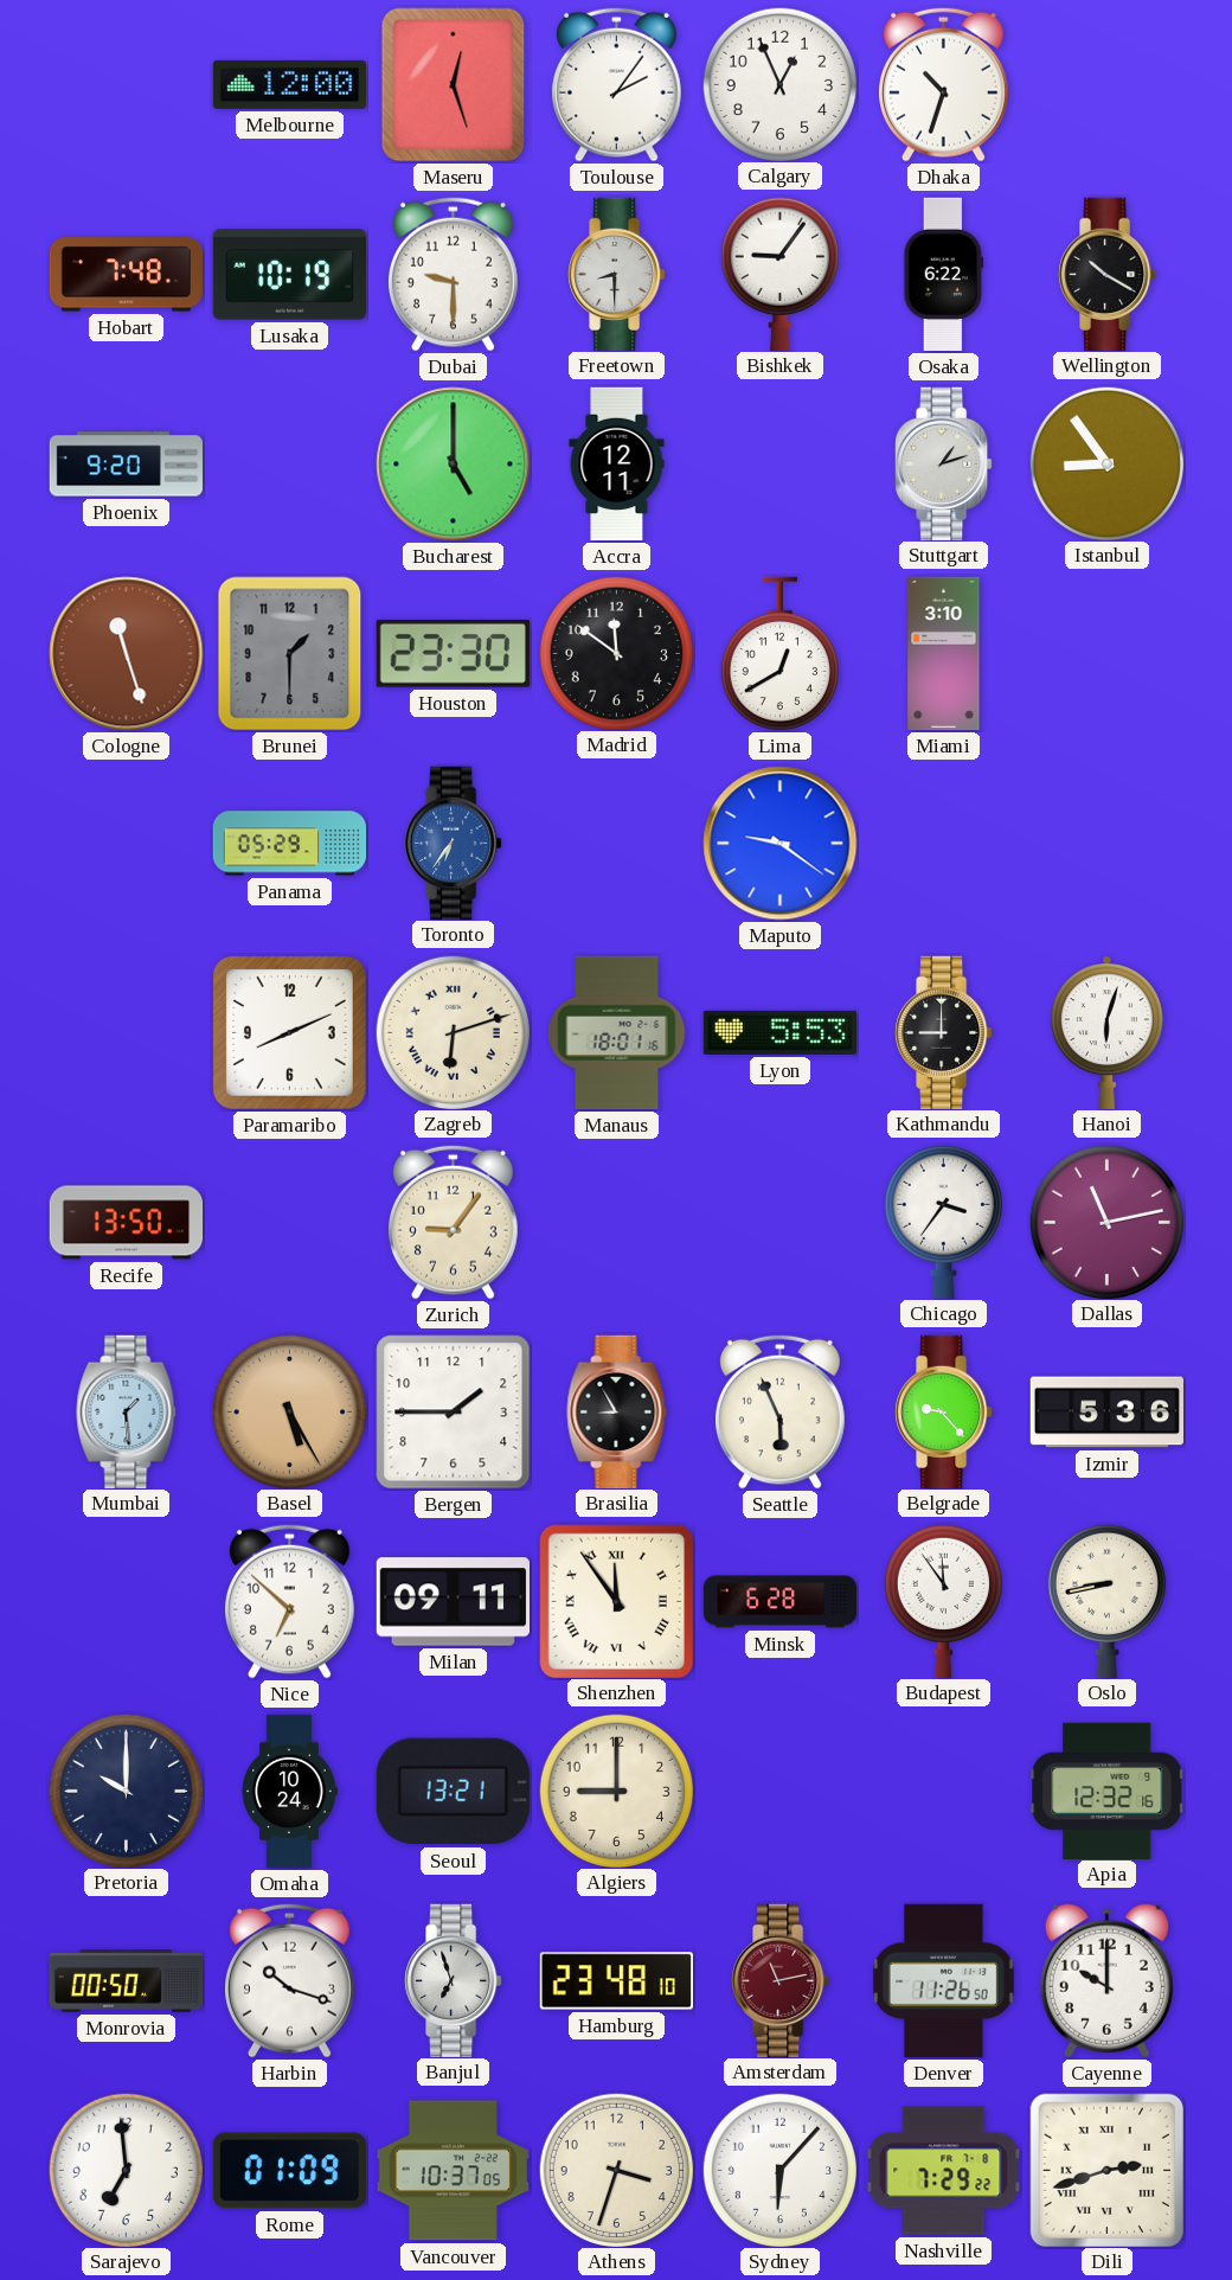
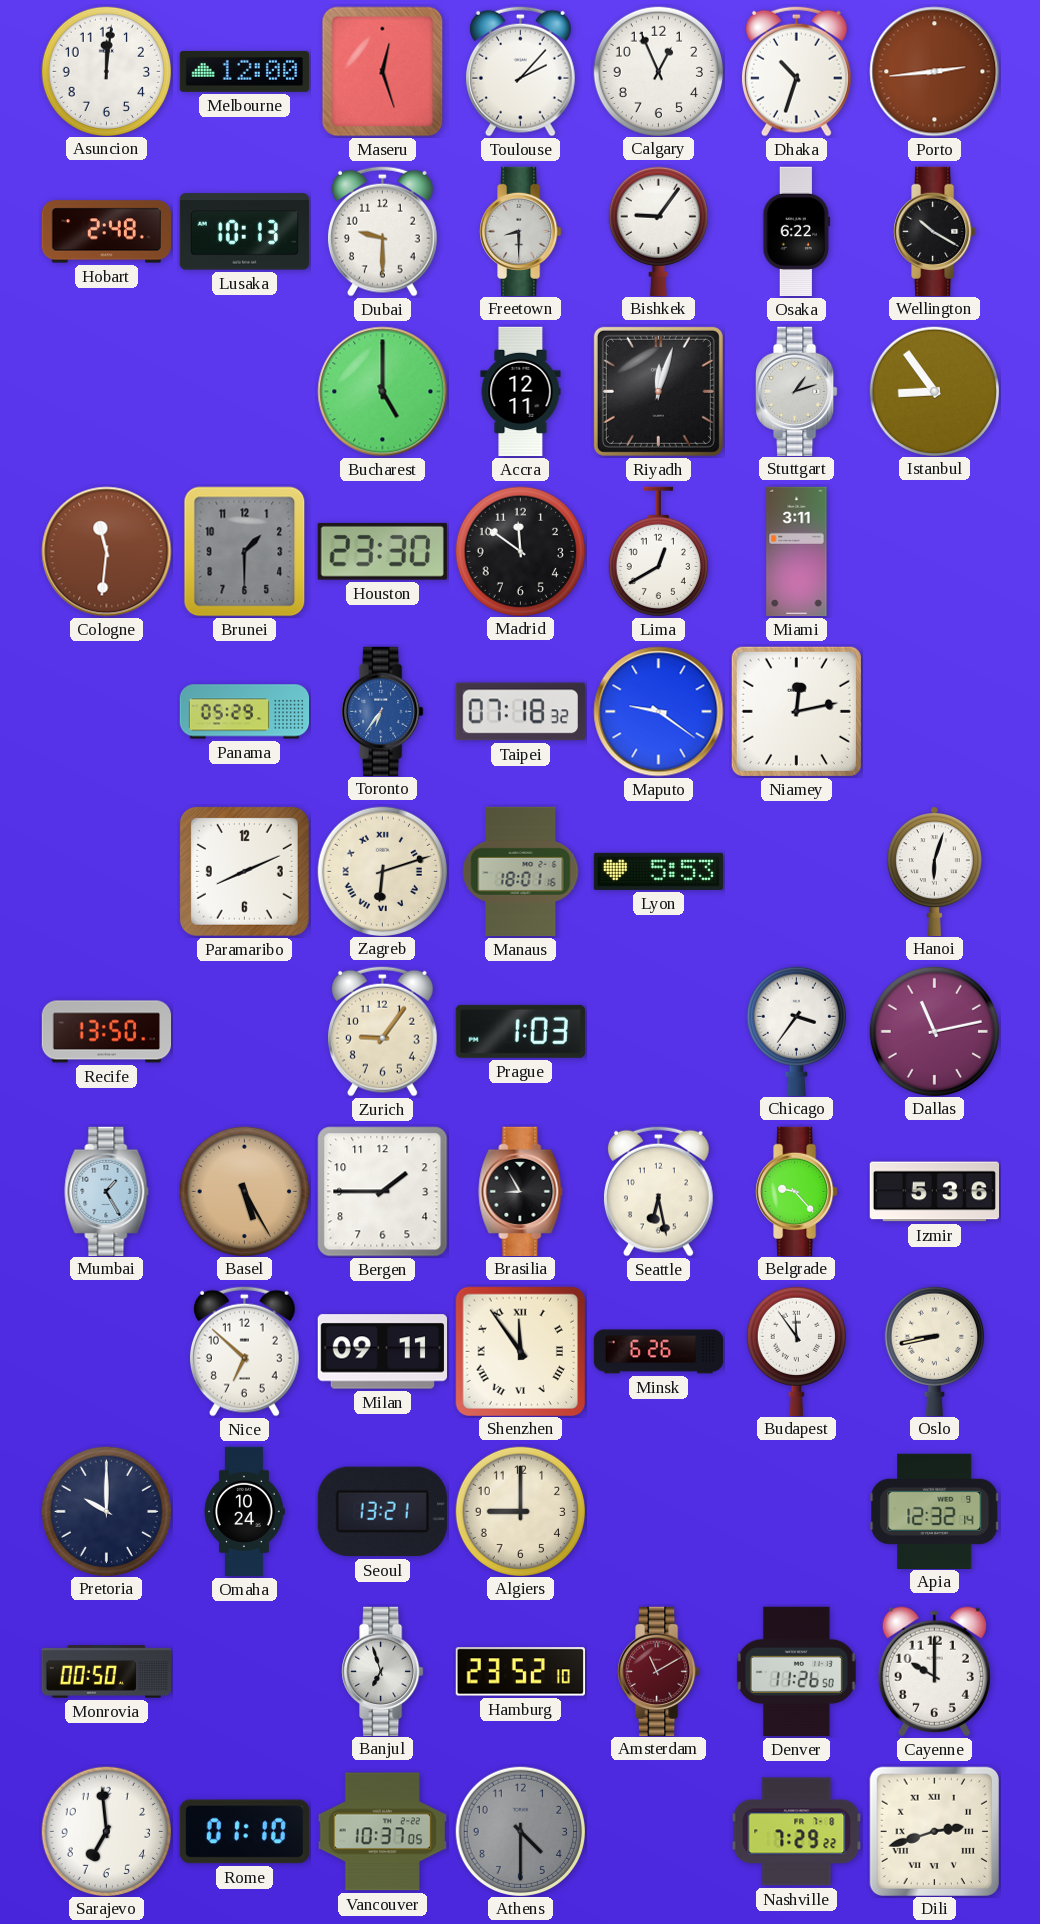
Asuncion: none -> 12:01 (106, 71)
Toulouse: 2:06 -> 2:07 (520, 71)
Porto: none -> 2:44 (935, 72)
Hobart: 7:48 -> 2:48 (106, 232)
Lusaka: 10:19 -> 10:13 (244, 232)
Phoenix: 9:20 -> none (127, 465)
Riyadh: none -> 12:03 (658, 391)
Cologne: 11:27 -> 11:31 (107, 552)
Miami: 3:10 -> 3:11 (797, 552)
Taipei: none -> 07:18 (520, 712)
Niamey: none -> 12:13 (796, 711)
Kathmandu: 9:00 -> none (944, 1032)
Prague: none -> 1:03 (520, 1031)
Mumbai: 1:29 -> 1:25 (107, 1191)
Seattle: 5:56 -> 6:28 (658, 1191)
Minsk: 6:28 -> 6:26 (659, 1352)
Apia: 12:32:16 -> 12:32:14 (935, 1511)
Harbin: 10:18 -> none (289, 1980)
Hamburg: 23:48 -> 23:52 (520, 1672)
Amsterdam: 11:13 -> 11:10 (659, 1671)
Rome: 01:09 -> 01:10 (244, 1832)
Athens: 3:33 -> 4:30 (520, 1831)
Athens dial: cream -> grey (520, 1831)
Sydney: 6:07 -> none (779, 2170)
